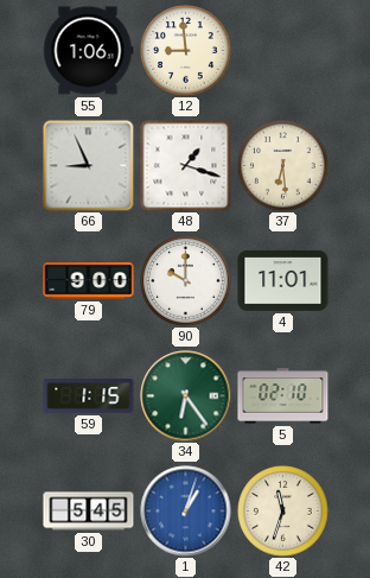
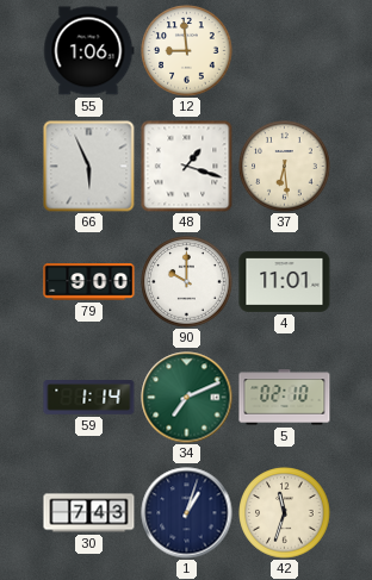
66: 8:56 -> 5:56 (89, 167)
59: 1:15 -> 1:14 (89, 398)
34: 6:24 -> 7:11 (187, 398)
30: 5:45 -> 7:43 (89, 513)
1 dial: blue -> navy (187, 513)
